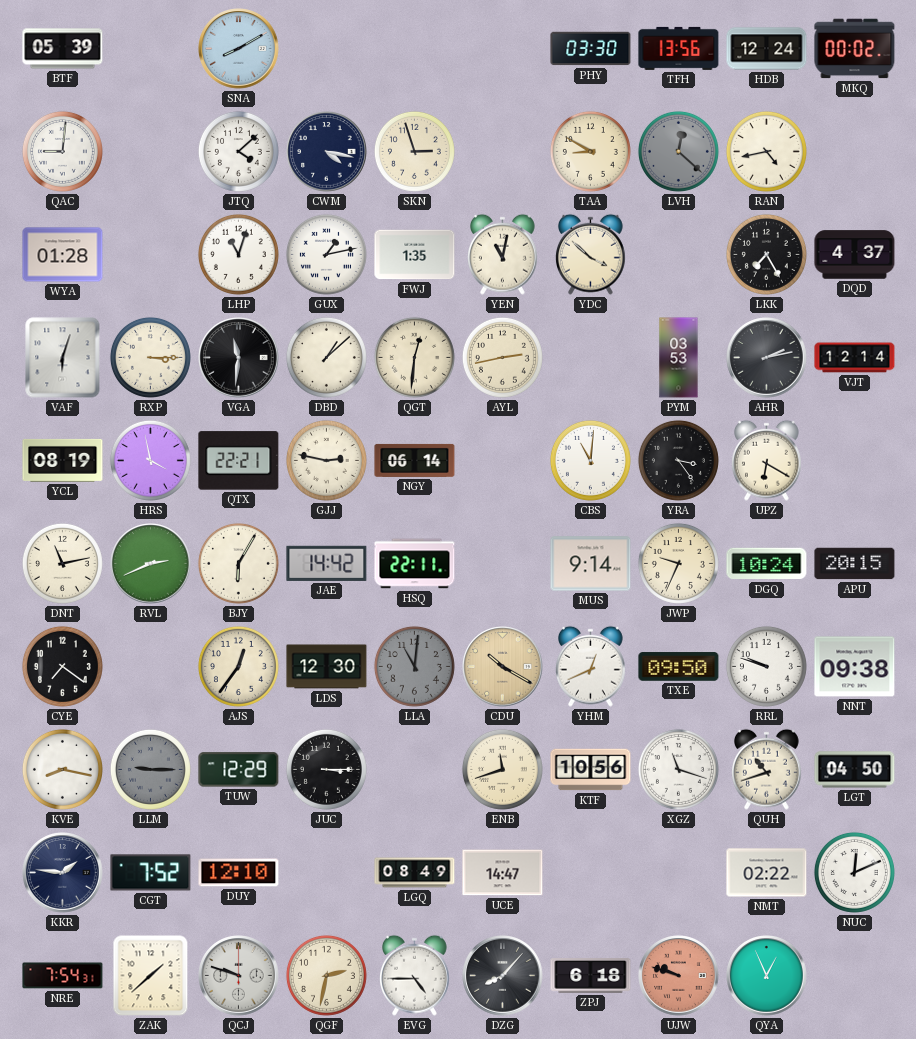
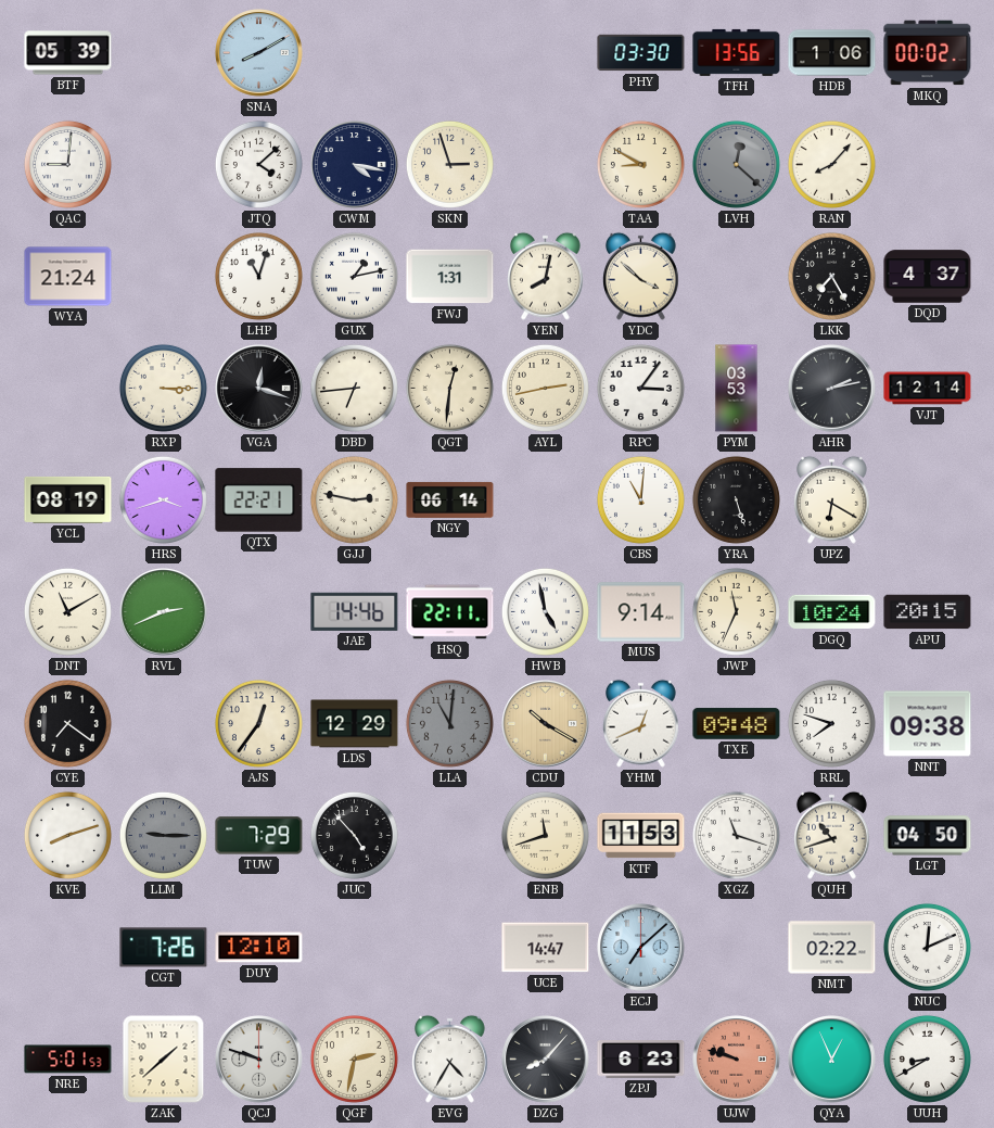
HDB: 12:24 -> 1:06 (832, 53)
RAN: 4:43 -> 8:07 (831, 164)
WYA: 01:28 -> 21:24 (68, 277)
FWJ: 1:35 -> 1:31 (450, 277)
YEN: 11:02 -> 8:02 (546, 276)
VAF: 6:03 -> none (63, 358)
VGA: 11:31 -> 12:18 (259, 389)
DBD: 1:08 -> 6:44 (354, 388)
RPC: none -> 3:06 (640, 388)
HRS: 3:58 -> 3:42 (163, 499)
YRA: 3:24 -> 5:27 (736, 499)
DNT: 11:13 -> 11:10 (67, 611)
BJY: 6:05 -> none (238, 563)
JAE: 14:42 -> 14:46 (355, 611)
HWB: none -> 4:58 (545, 611)
JWP: 9:34 -> 11:34 (736, 611)
LDS: 12:30 -> 12:29 (355, 724)
TXE: 09:50 -> 09:48 (737, 724)
RRL: 9:48 -> 7:48 (831, 723)
KVE: 8:17 -> 8:12 (67, 835)
TUW: 12:29 -> 7:29 (259, 836)
JUC: 3:15 -> 4:53 (354, 835)
KTF: 10:56 -> 11:53 (641, 836)
KKR: 1:46 -> none (63, 873)
CGT: 7:52 -> 7:26 (164, 948)
LGQ: 08:49 -> none (415, 873)
ECJ: none -> 7:08 (641, 948)
NRE: 7:54 -> 5:01 (68, 1060)
EVG: 4:45 -> 4:35 (450, 1059)
ZPJ: 6:18 -> 6:23 (641, 1060)
UUH: none -> 8:40 (927, 1059)
